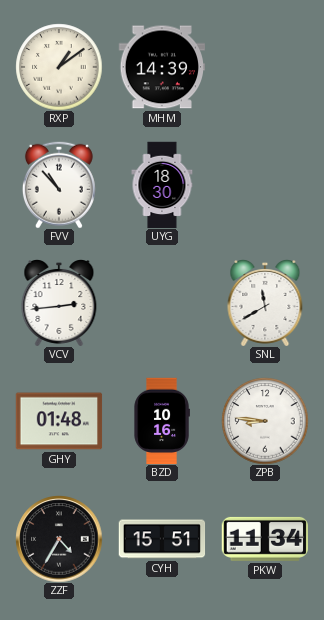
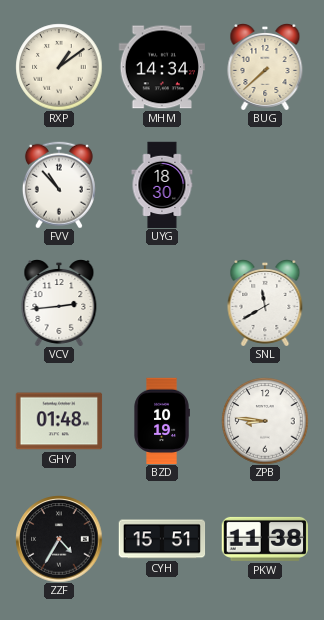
MHM: 14:39 -> 14:34 (162, 67)
BUG: none -> 7:38 (265, 67)
BZD: 10:16 -> 10:19 (162, 421)
PKW: 11:34 -> 11:38 (264, 539)
